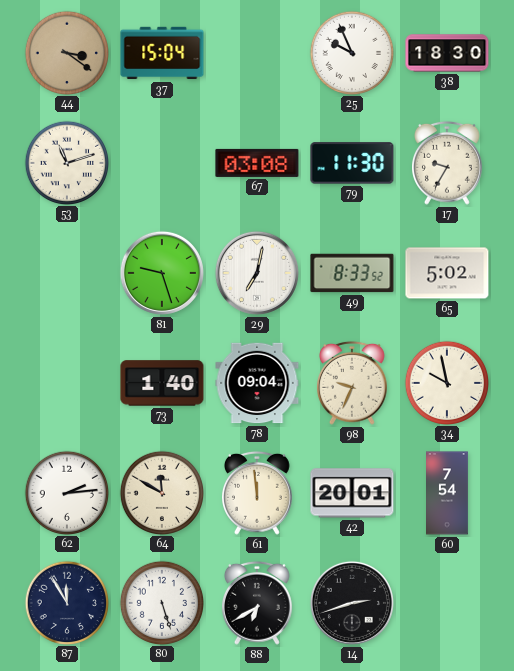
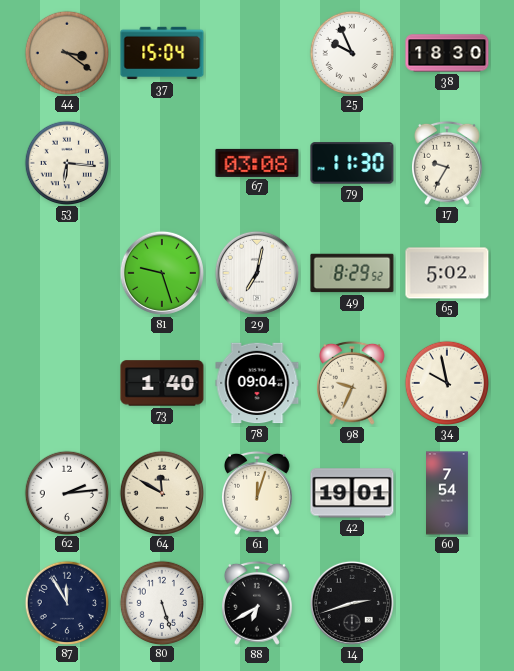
53: 11:12 -> 6:16 (66, 162)
49: 8:33 -> 8:29 (352, 273)
61: 11:59 -> 12:03 (258, 493)
42: 20:01 -> 19:01 (352, 493)
